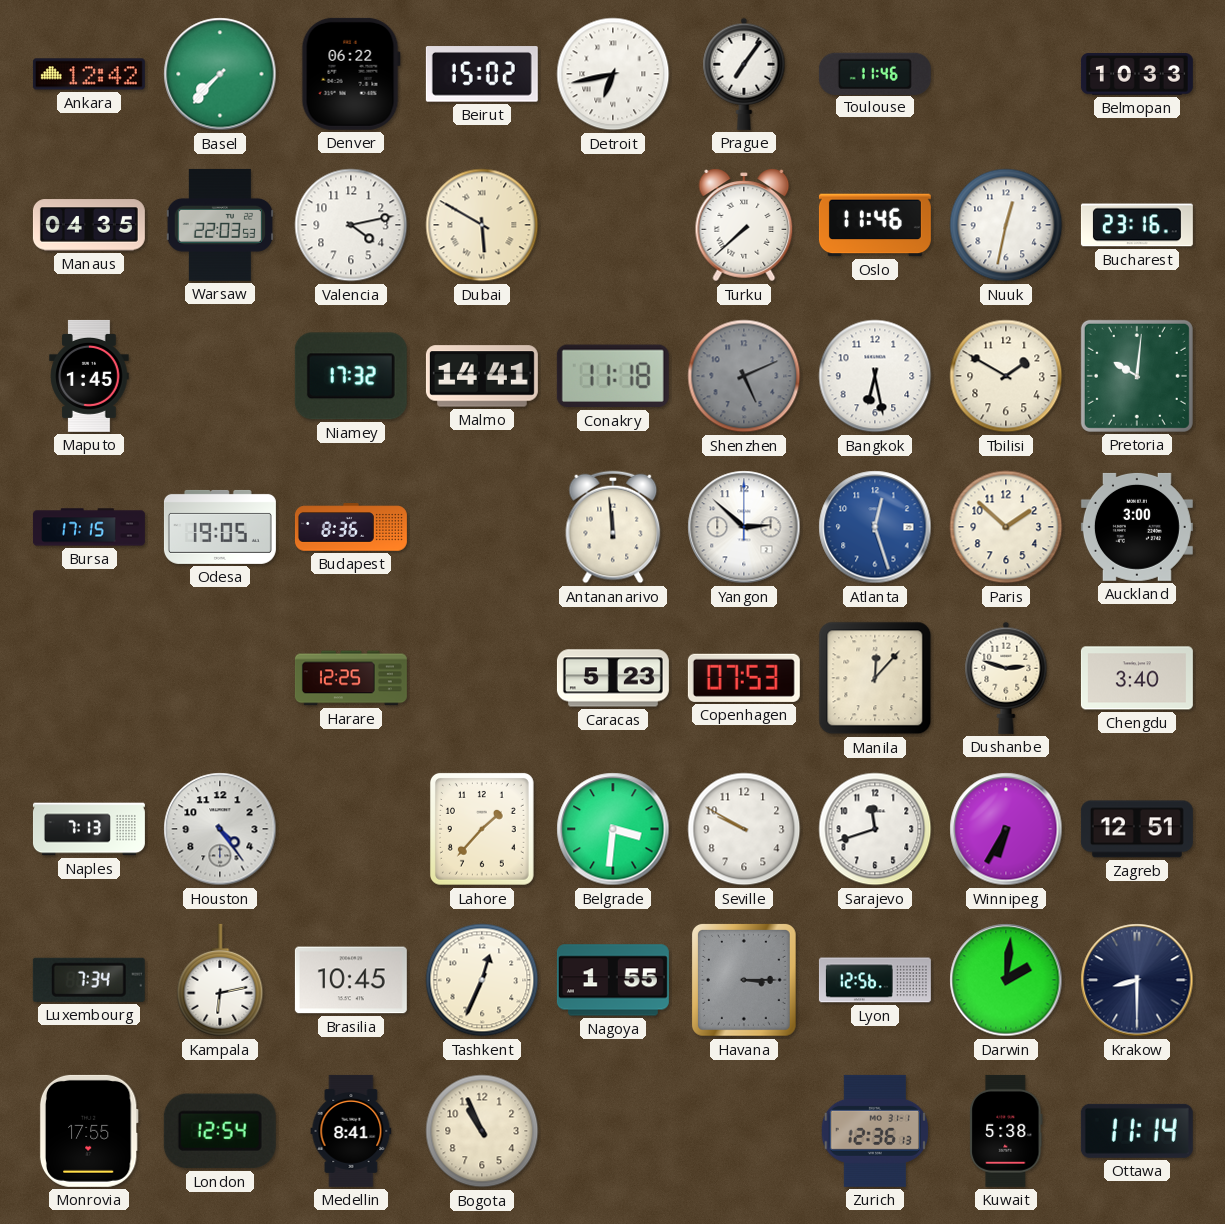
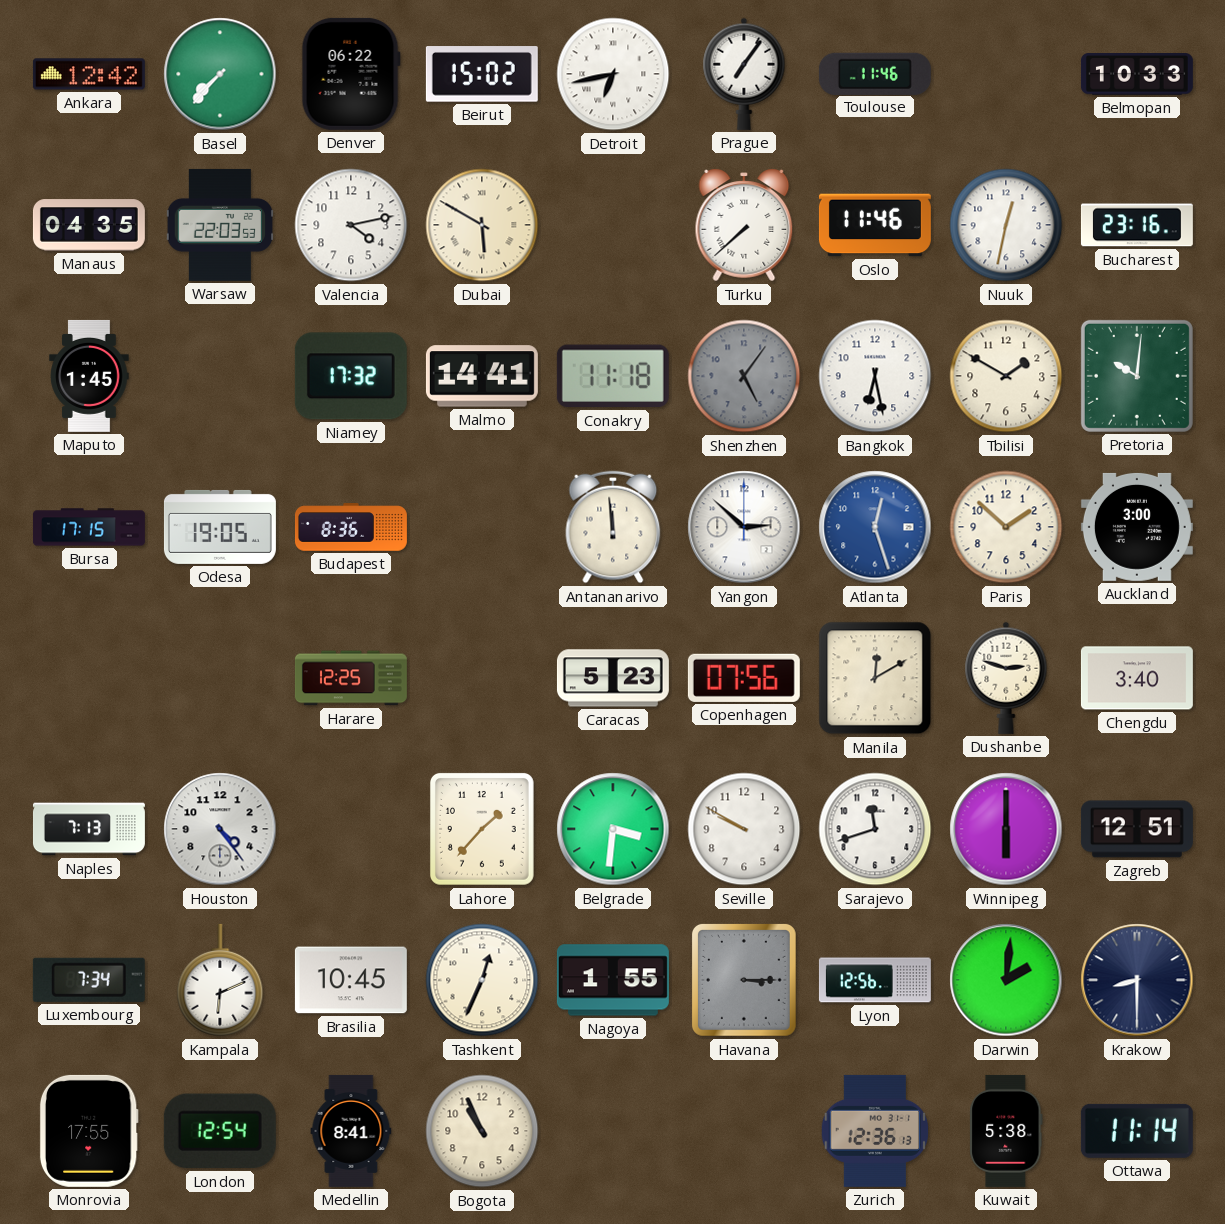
Shenzhen: 5:11 -> 5:06 (744, 376)
Copenhagen: 07:53 -> 07:56 (744, 678)
Manila: 12:07 -> 12:10 (875, 678)
Winnipeg: 6:35 -> 6:00 (1006, 829)
Kampala: 6:13 -> 6:11 (220, 980)
